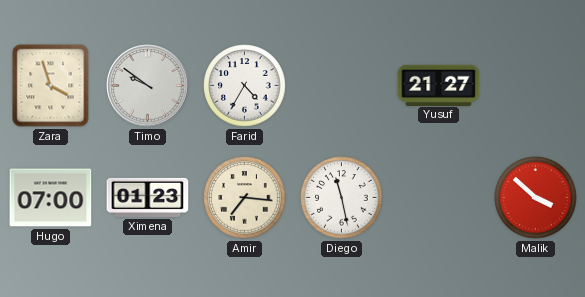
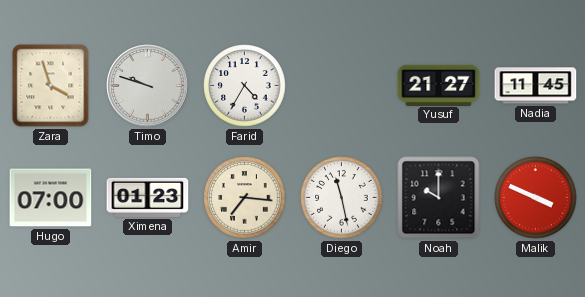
Timo: 9:51 -> 9:48 (148, 86)
Nadia: none -> 11:45 (536, 86)
Noah: none -> 10:00 (439, 198)
Malik: 3:52 -> 3:49 (536, 198)
